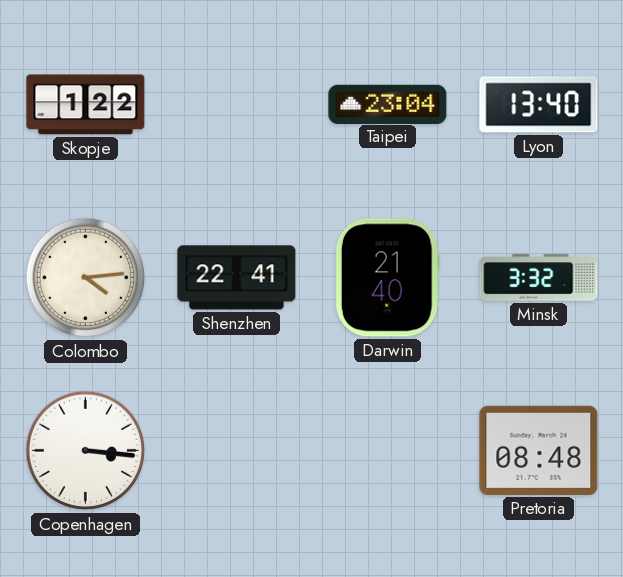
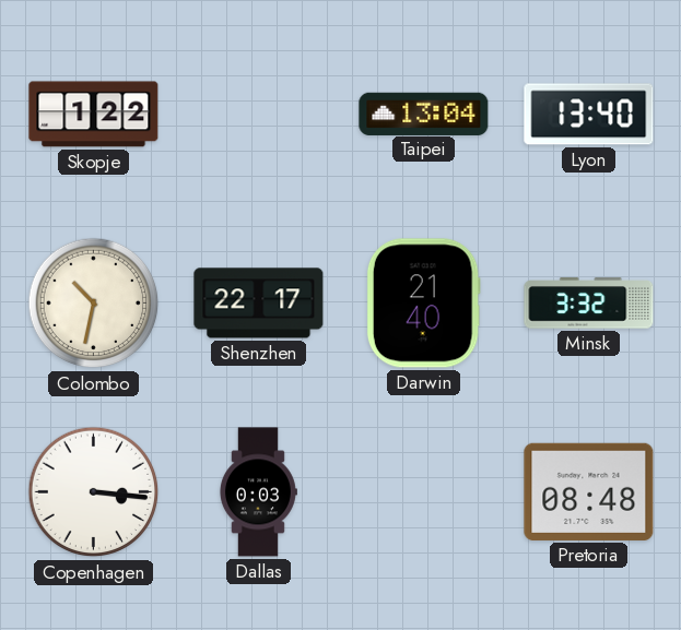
Taipei: 23:04 -> 13:04 (424, 114)
Colombo: 4:14 -> 10:32 (94, 304)
Shenzhen: 22:41 -> 22:17 (259, 304)
Dallas: none -> 0:03 (258, 492)
